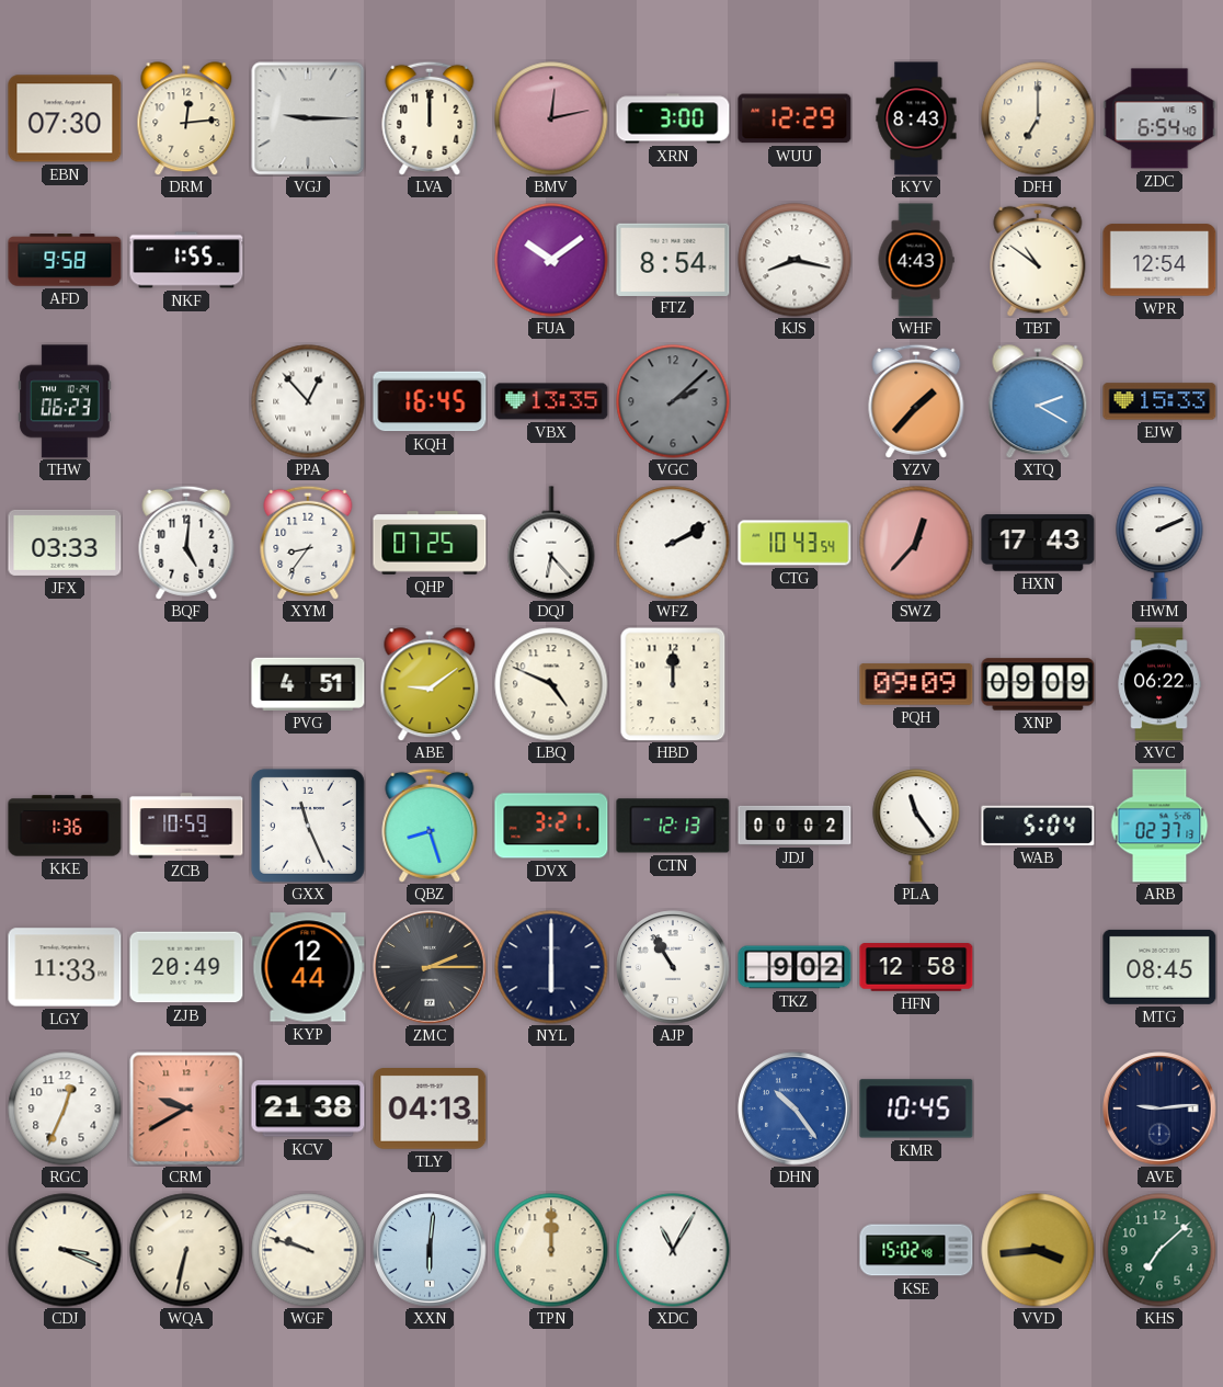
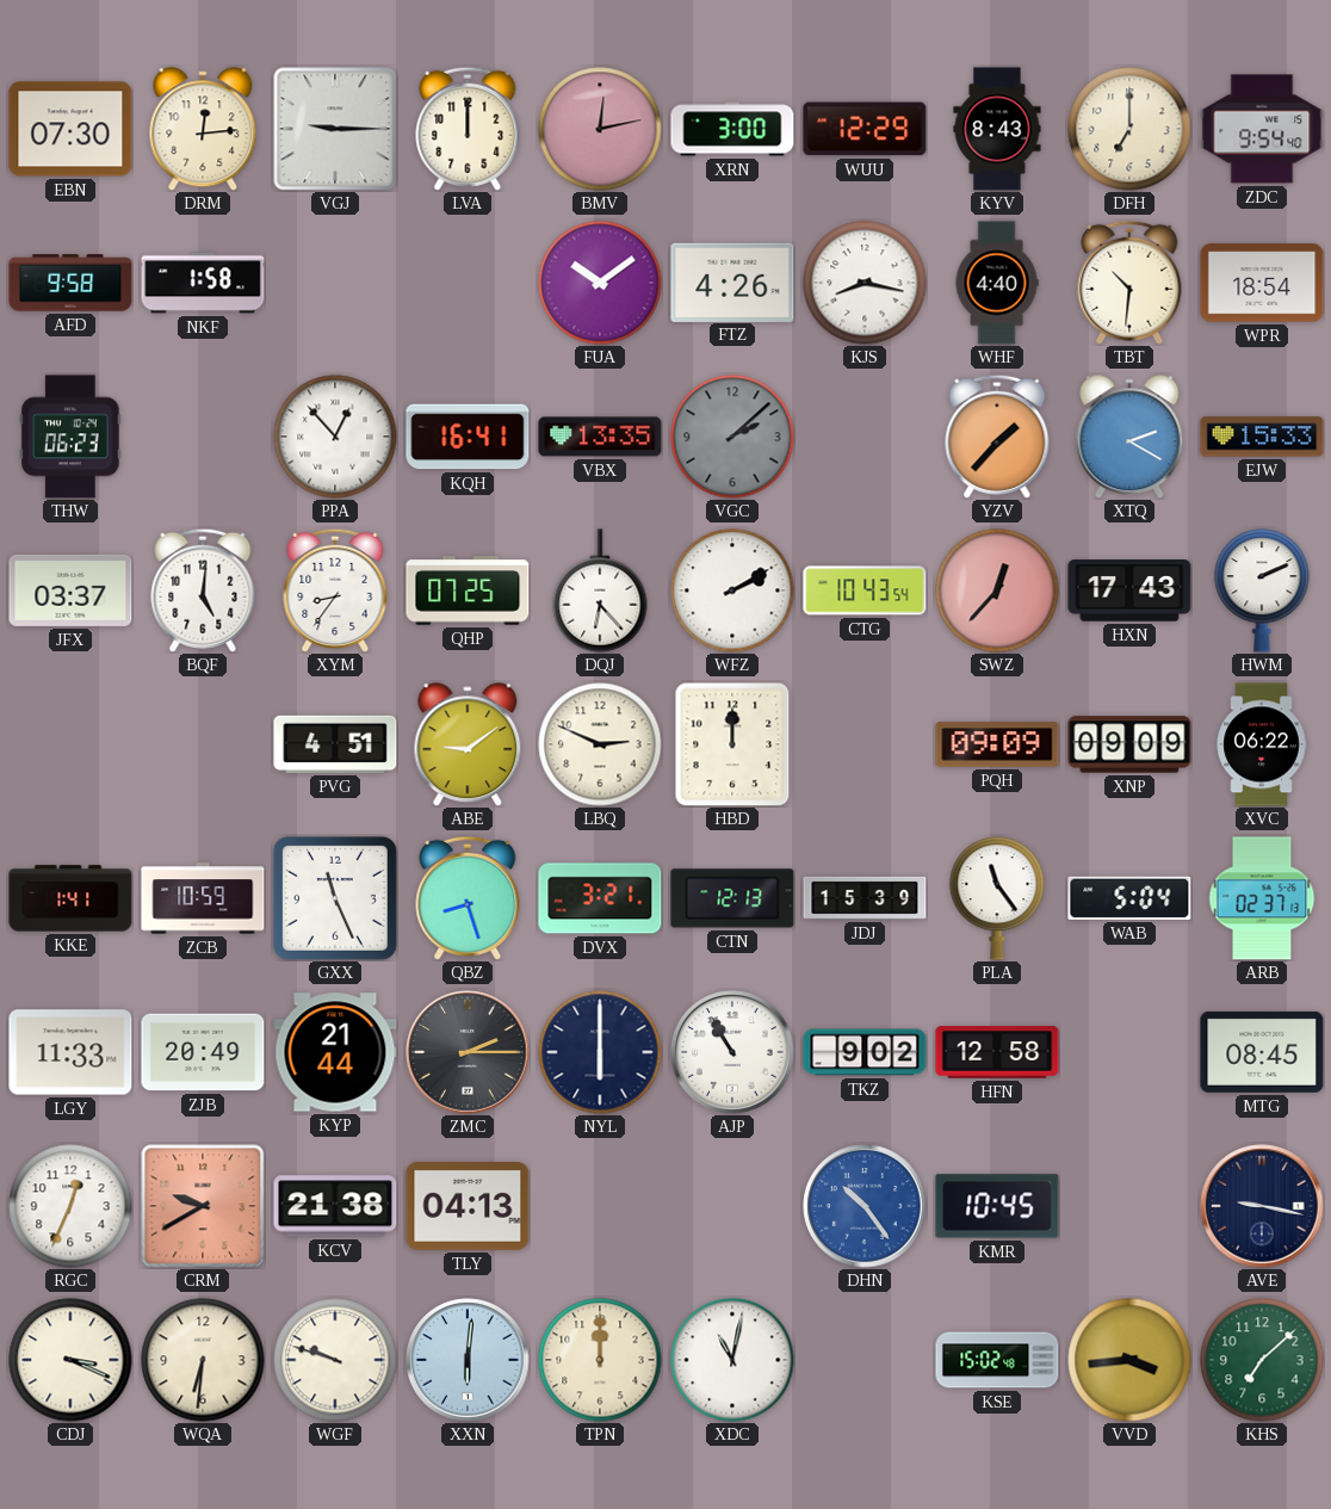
ZDC: 6:54 -> 9:54 (1262, 129)
NKF: 1:55 -> 1:58 (203, 283)
FTZ: 8:54 -> 4:26 (732, 282)
WHF: 4:43 -> 4:40 (997, 283)
TBT: 10:51 -> 10:31 (1129, 283)
WPR: 12:54 -> 18:54 (1262, 283)
KQH: 16:45 -> 16:41 (468, 437)
JFX: 03:33 -> 03:37 (70, 590)
LBQ: 4:49 -> 2:49 (600, 744)
KKE: 1:36 -> 1:41 (70, 898)
JDJ: 00:02 -> 15:39 (865, 898)
KYP: 12:44 -> 21:44 (335, 1052)
AVE: 9:14 -> 9:17 (1262, 1206)
WQA: 6:32 -> 6:31 (203, 1360)
XDC: 11:05 -> 11:02 (732, 1360)
